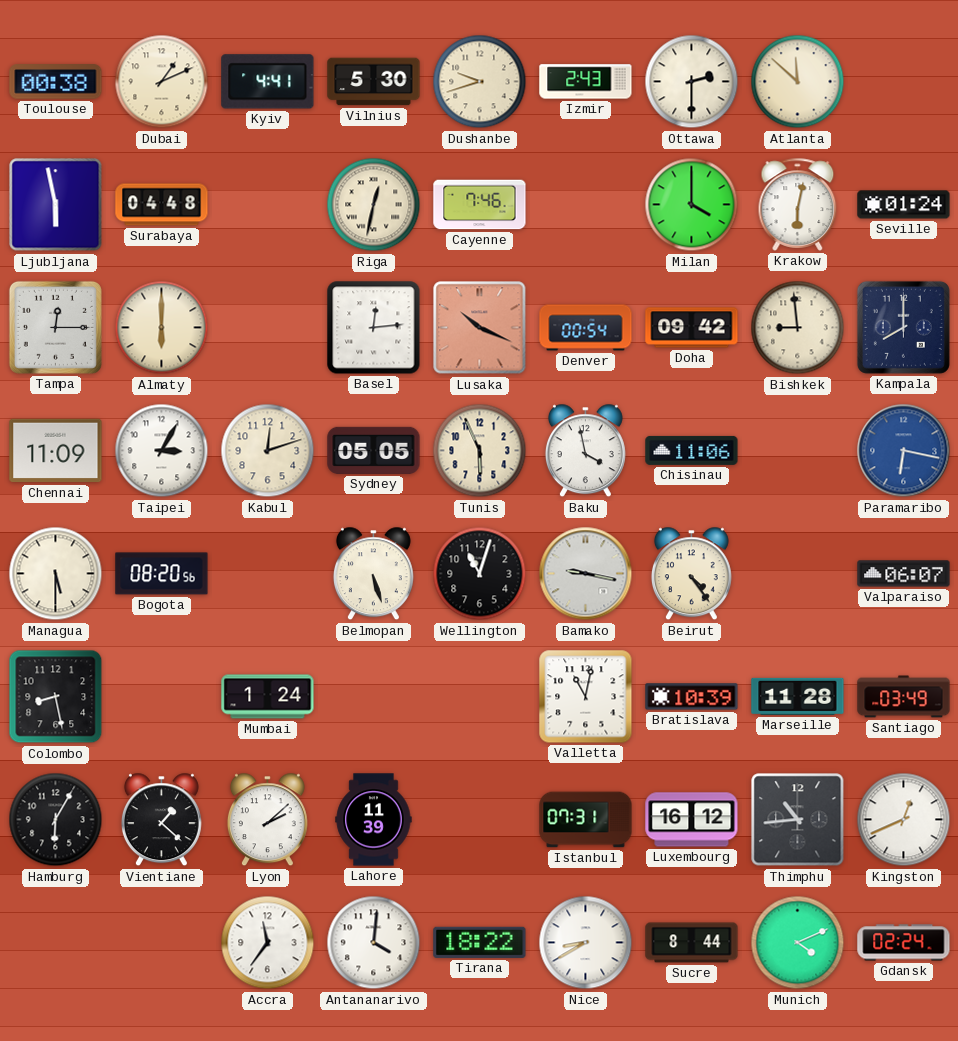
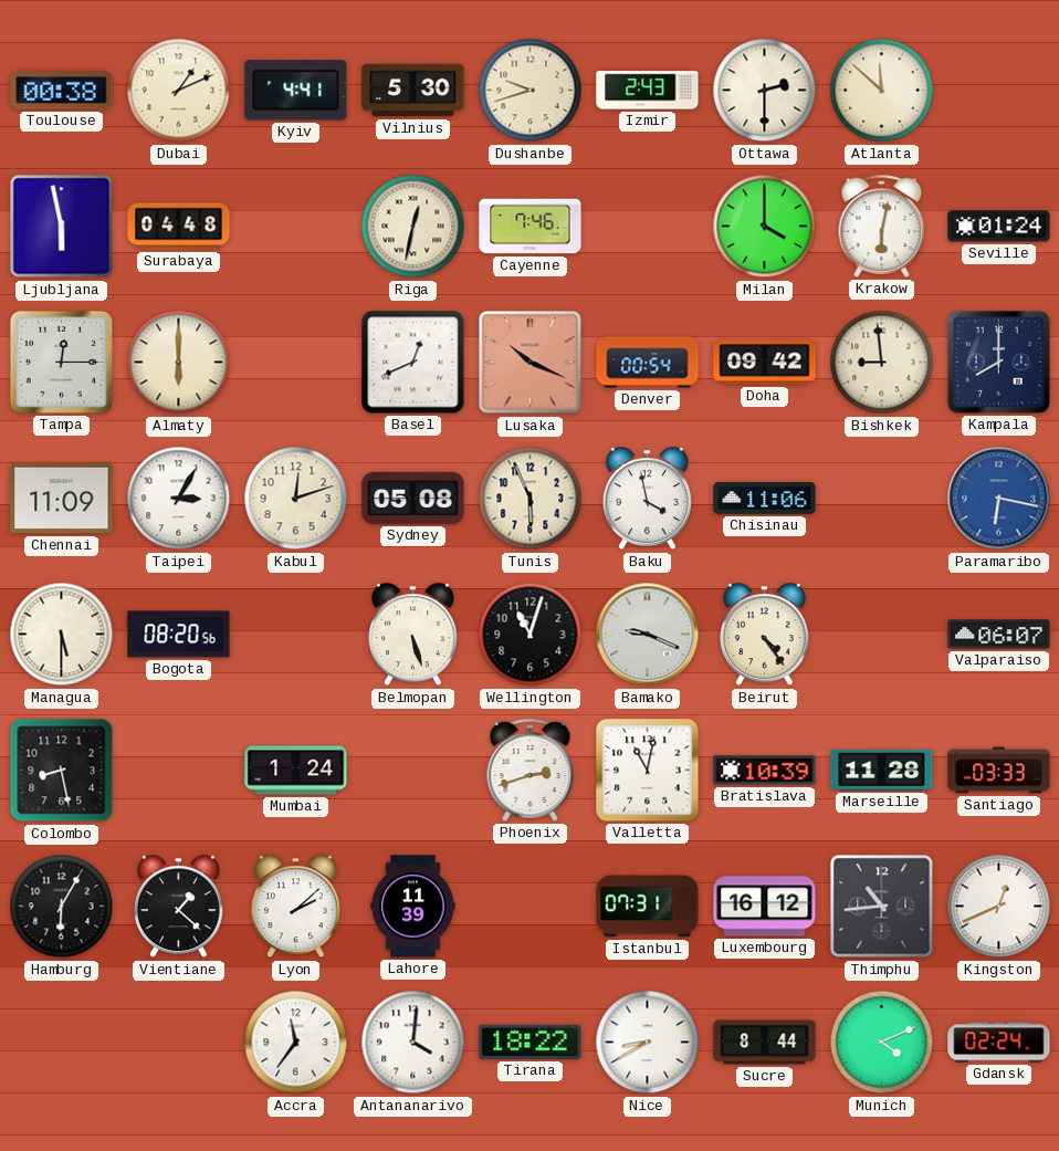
Basel: 12:14 -> 12:41 (413, 363)
Sydney: 05:05 -> 05:08 (413, 498)
Bamako: 9:17 -> 9:19 (648, 635)
Phoenix: none -> 2:42 (531, 770)
Santiago: 03:49 -> 03:33 (999, 771)
